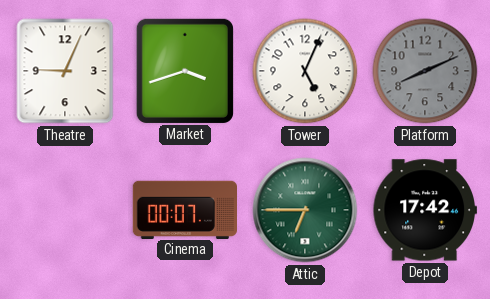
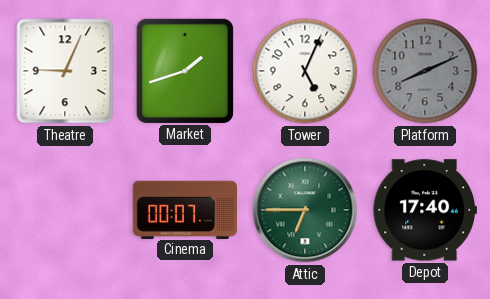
Market: 3:42 -> 1:42 (185, 71)
Depot: 17:42 -> 17:40 (425, 210)
